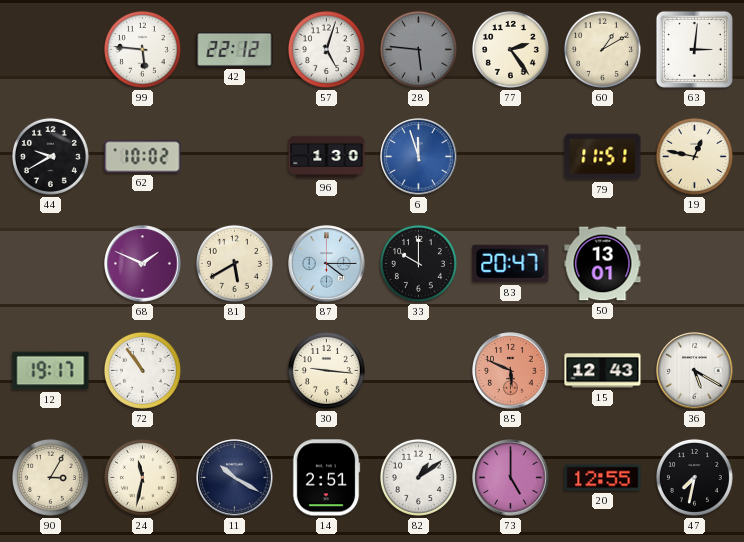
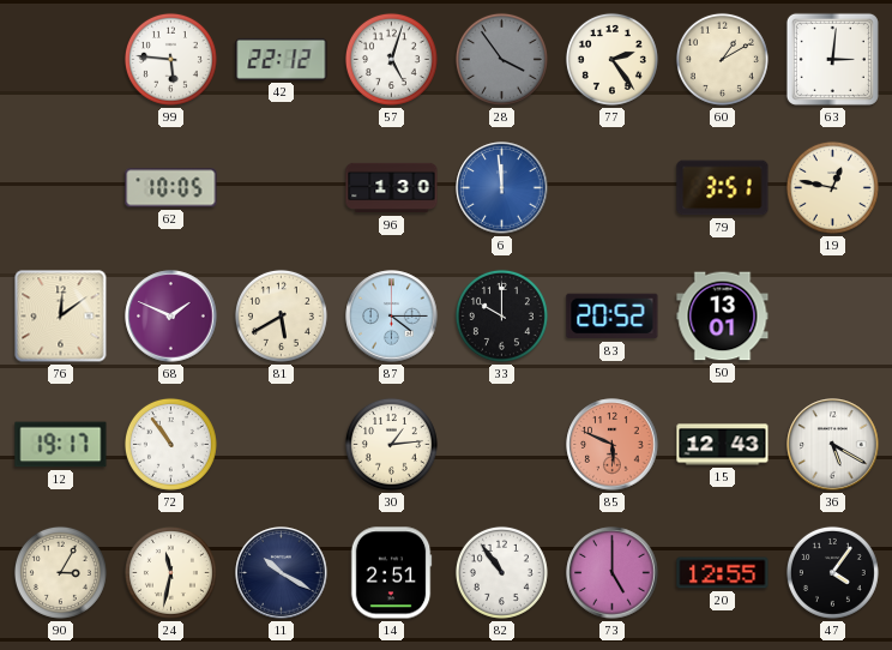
28: 5:46 -> 3:54 (501, 59)
44: 9:40 -> none (50, 156)
62: 10:02 -> 10:05 (171, 188)
6: 11:57 -> 11:59 (502, 188)
79: 11:51 -> 3:51 (723, 188)
76: none -> 12:09 (61, 317)
83: 20:47 -> 20:52 (613, 317)
30: 9:16 -> 1:14 (391, 444)
82: 1:09 -> 10:54 (501, 572)
47: 7:32 -> 4:06 (832, 572)
